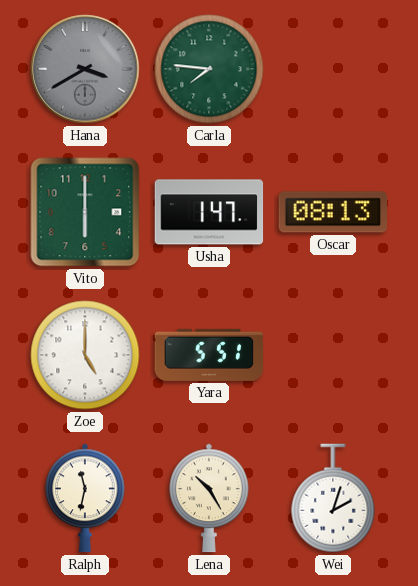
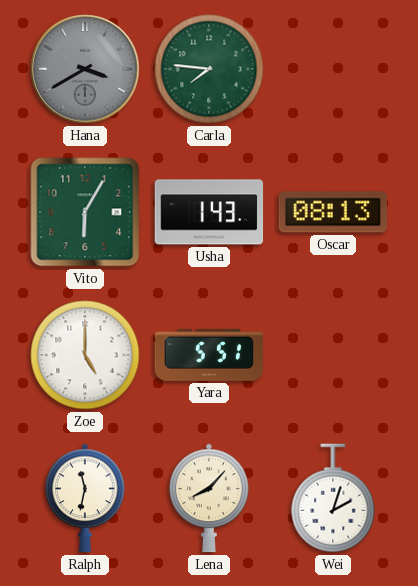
Vito: 6:00 -> 6:05 (85, 212)
Usha: 1:47 -> 1:43 (209, 212)
Lena: 10:25 -> 8:07 (209, 498)
